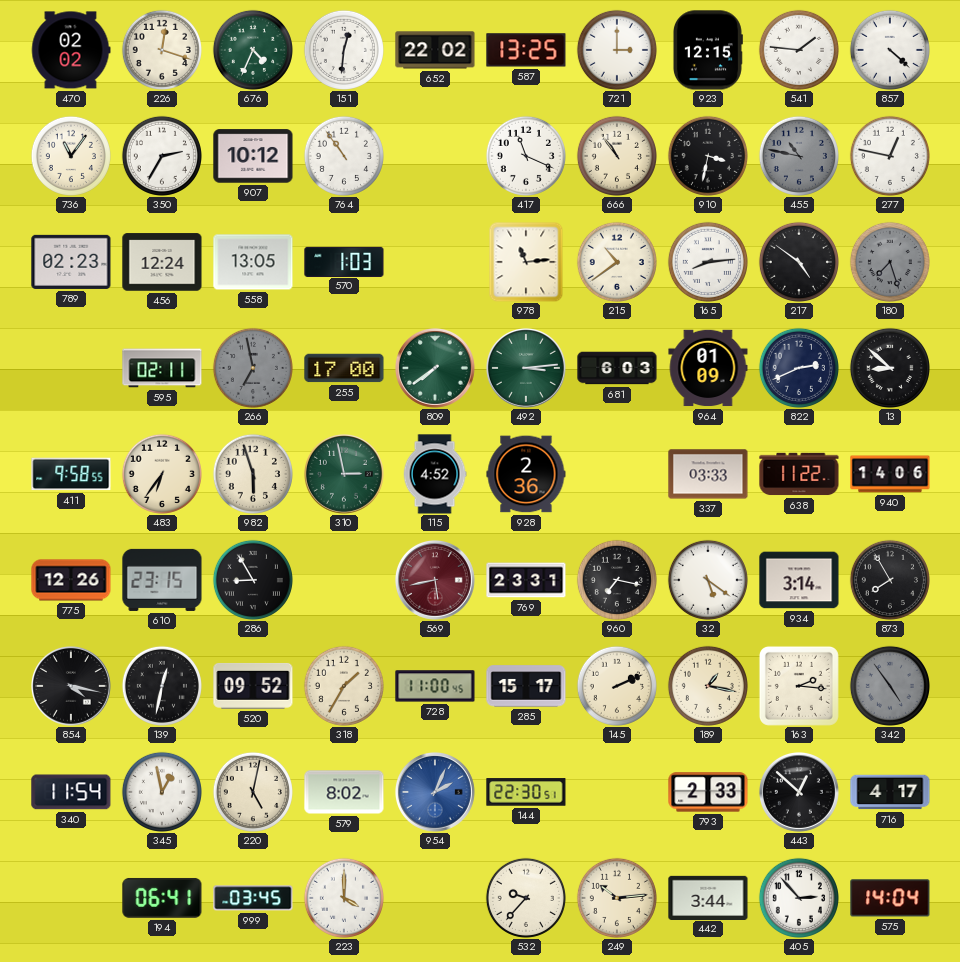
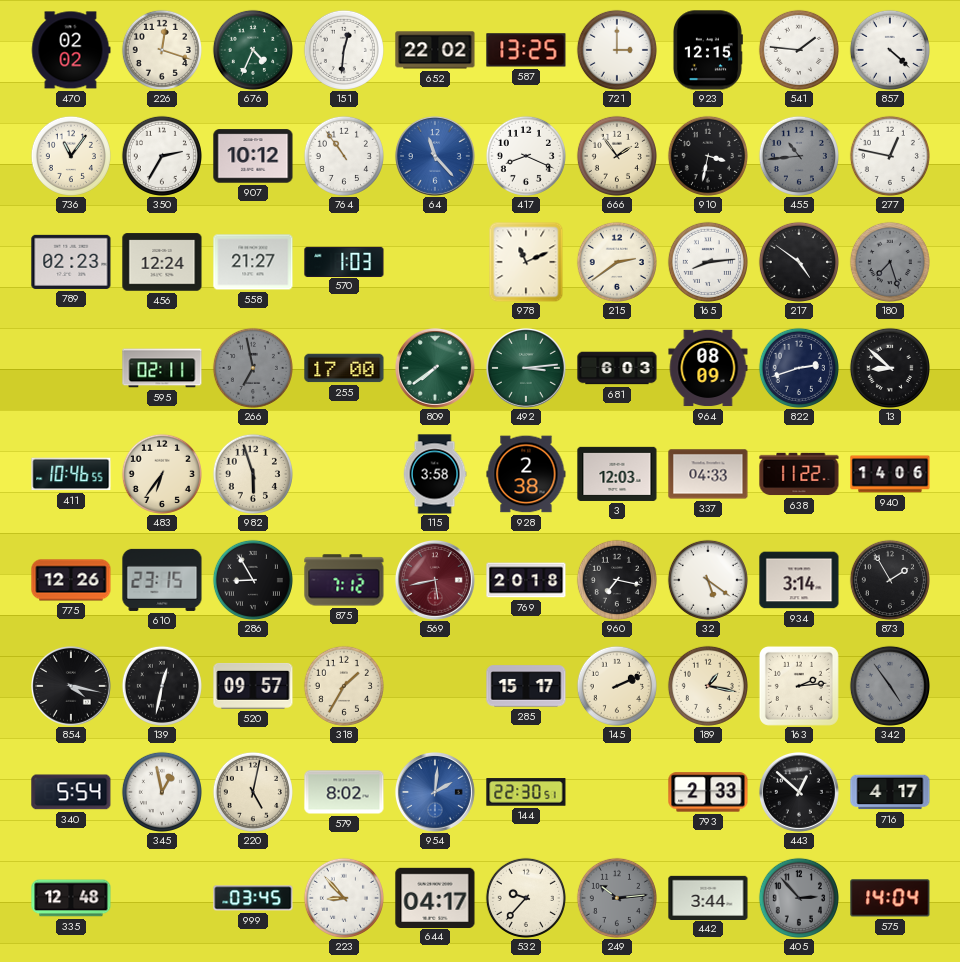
64: none -> 11:23 (435, 156)
417: 11:19 -> 8:19 (526, 156)
666: 10:54 -> 1:54 (617, 156)
455: 10:47 -> 10:44 (799, 156)
558: 13:05 -> 21:27 (253, 262)
978: 11:14 -> 11:11 (526, 262)
215: 10:39 -> 2:39 (617, 262)
964: 01:09 -> 08:09 (708, 368)
822: 2:41 -> 2:42 (799, 368)
411: 9:58 -> 10:46 (71, 474)
310: 2:58 -> none (344, 474)
115: 4:52 -> 3:58 (435, 474)
928: 2:36 -> 2:38 (526, 474)
3: none -> 12:03 (617, 474)
337: 03:33 -> 04:33 (708, 474)
875: none -> 7:12 (344, 580)
769: 23:31 -> 20:18 (526, 580)
873: 7:55 -> 1:55 (890, 580)
520: 09:52 -> 09:57 (253, 686)
728: 11:00 -> none (435, 686)
163: 2:16 -> 2:14 (799, 686)
340: 11:54 -> 5:54 (71, 792)
954: 2:04 -> 2:01 (435, 792)
335: none -> 12:48 (71, 898)
194: 06:41 -> none (162, 898)
223: 4:00 -> 8:53 (344, 898)
644: none -> 04:17 (435, 897)
249 dial: cream -> grey (617, 898)
405 dial: white -> grey (799, 898)
